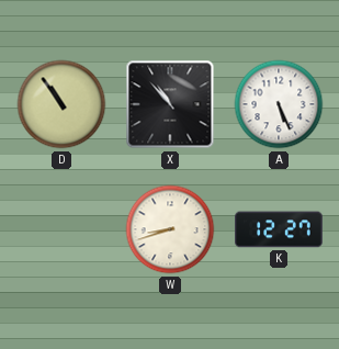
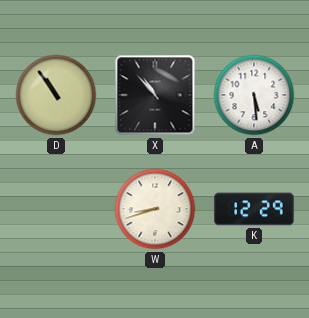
A: 5:26 -> 5:29 (254, 95)
K: 12:27 -> 12:29 (254, 209)
